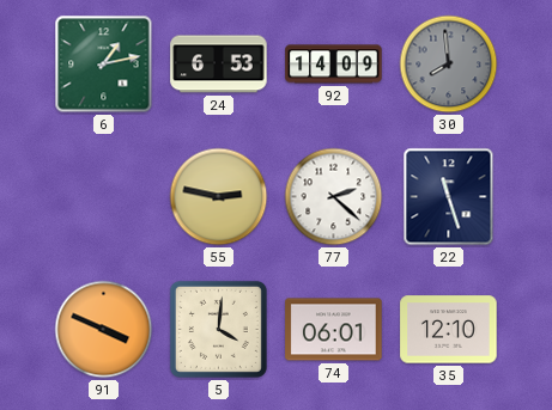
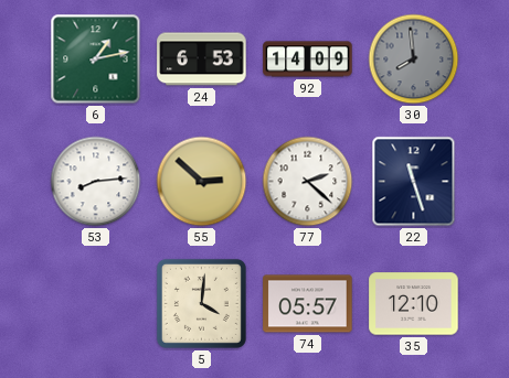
53: none -> 8:14 (96, 182)
55: 2:47 -> 2:52 (202, 182)
91: 3:49 -> none (104, 330)
74: 06:01 -> 05:57 (308, 304)
